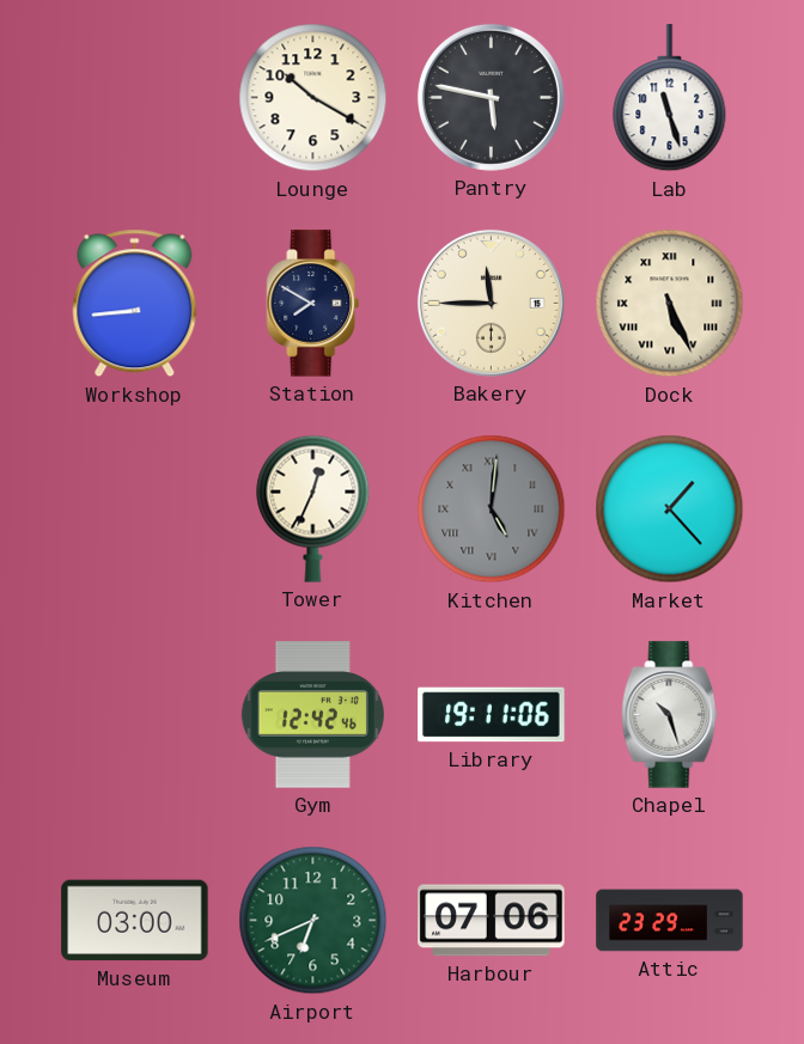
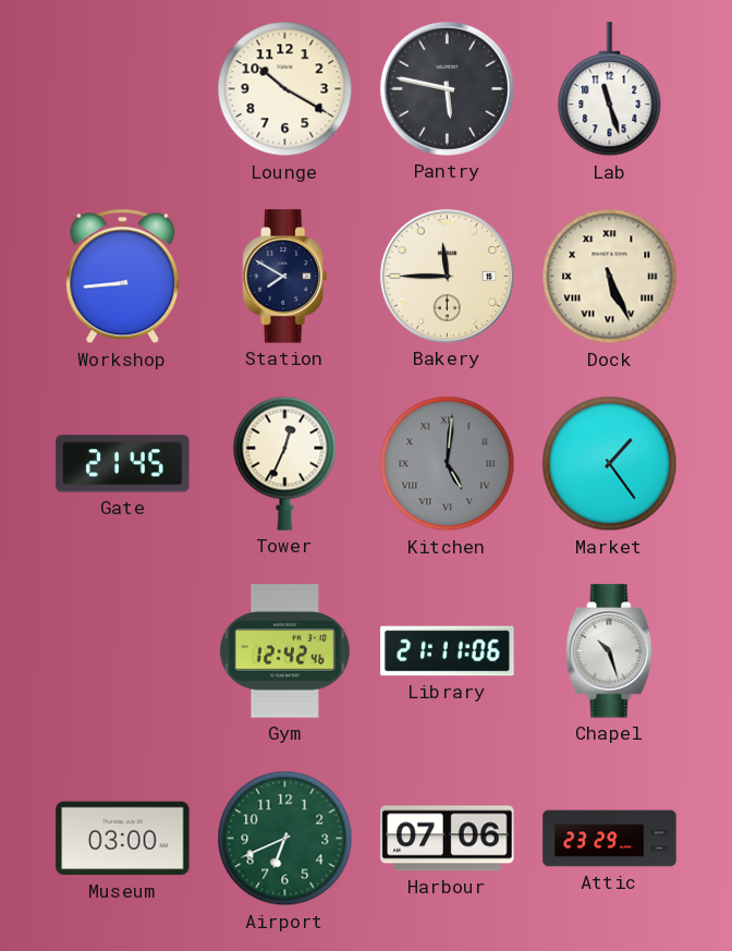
Gate: none -> 21:45 (123, 464)
Market: 1:23 -> 1:24 (610, 464)
Library: 19:11 -> 21:11 (448, 651)
